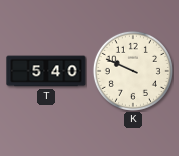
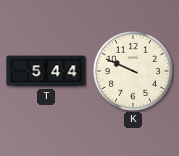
T: 5:40 -> 5:44 (46, 71)
